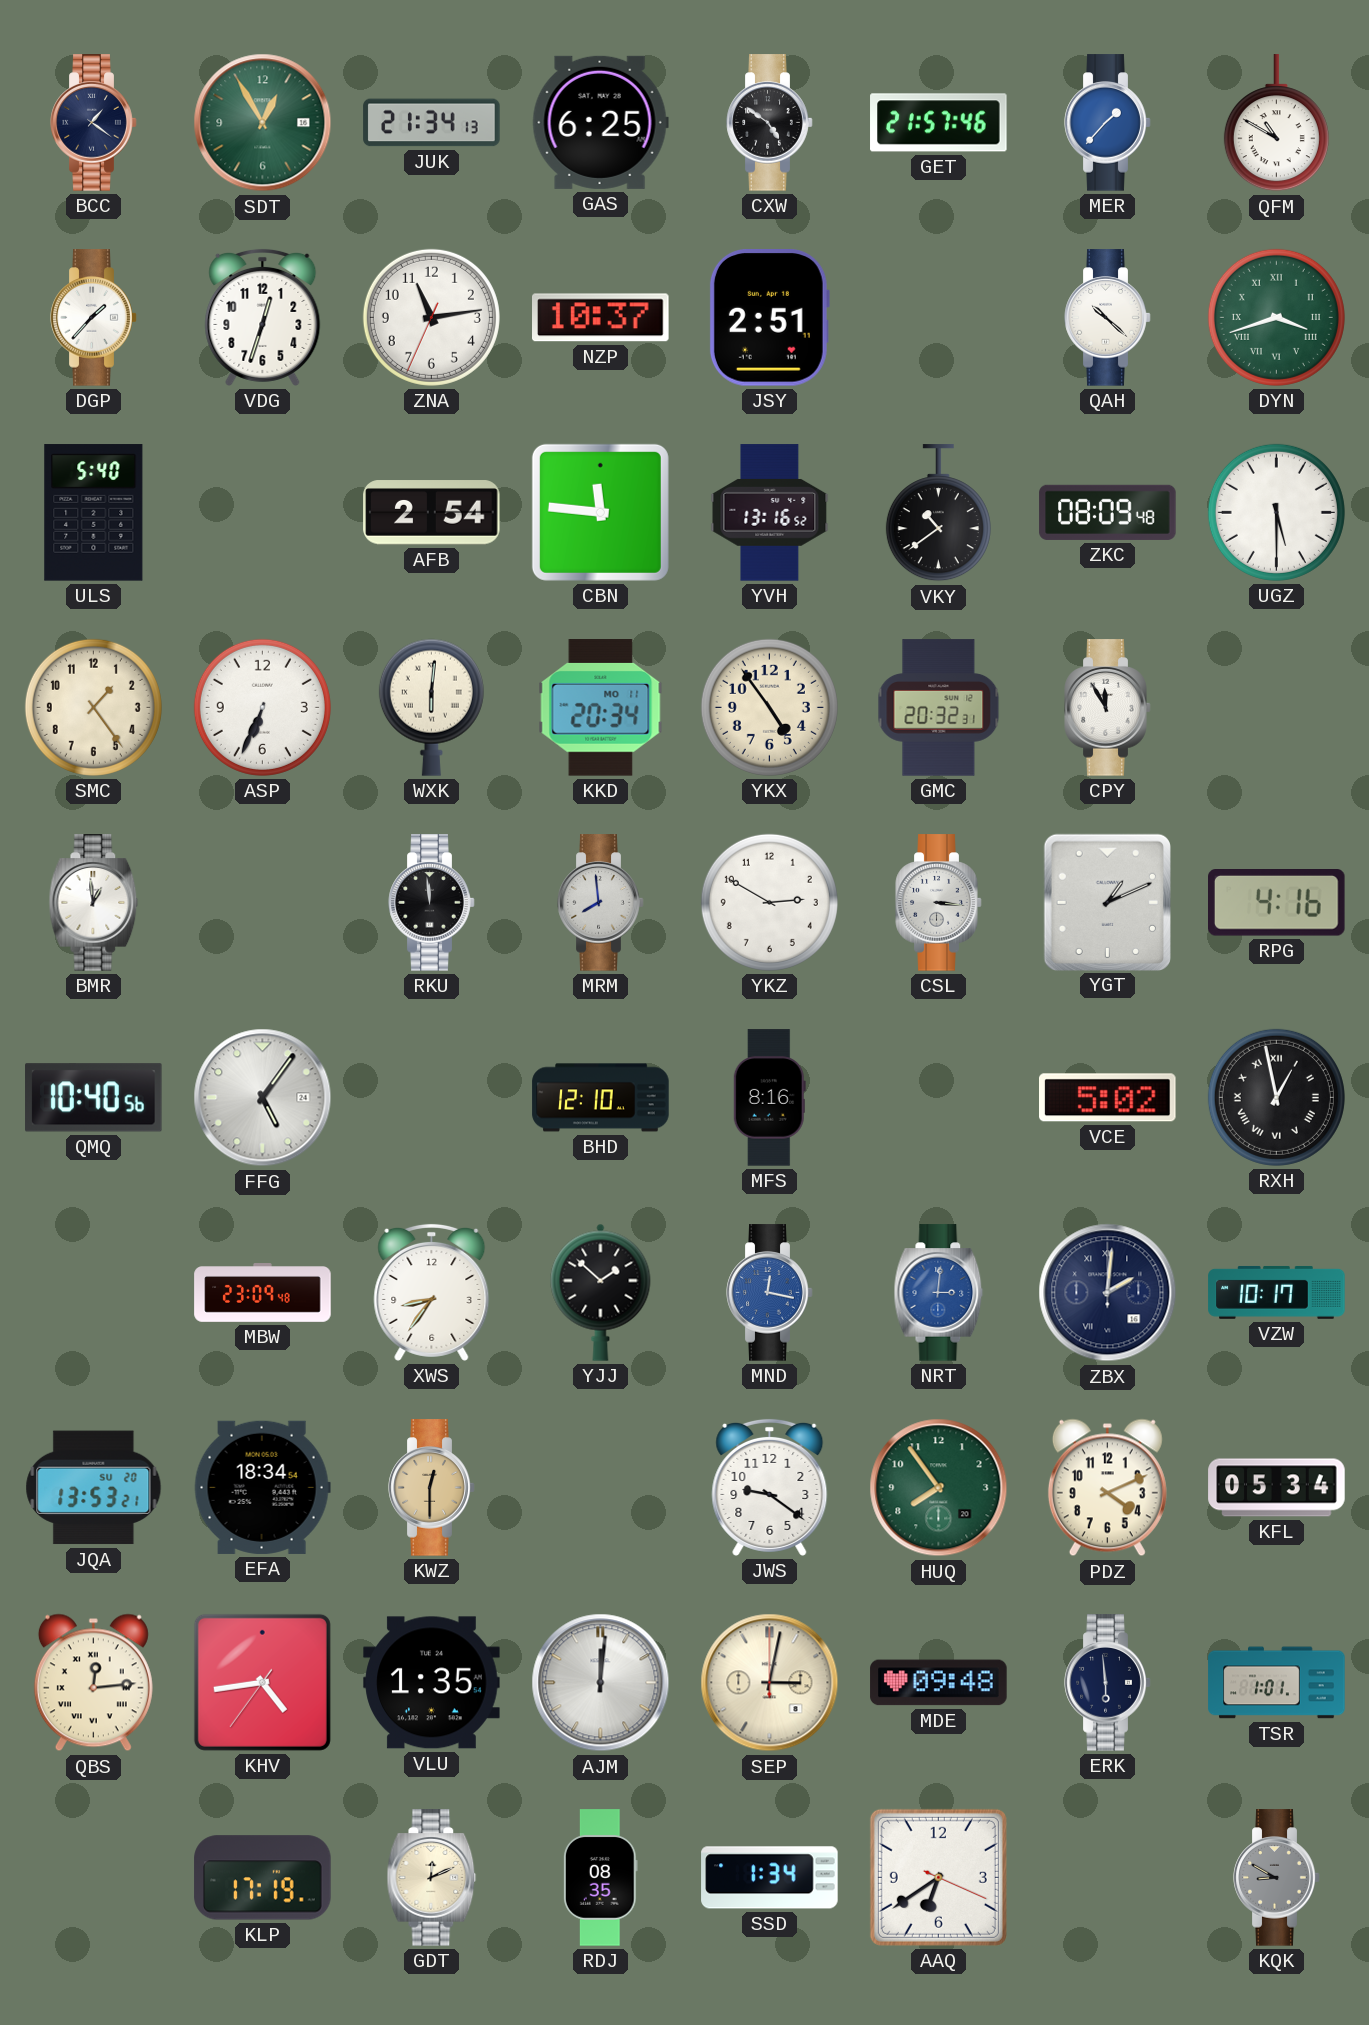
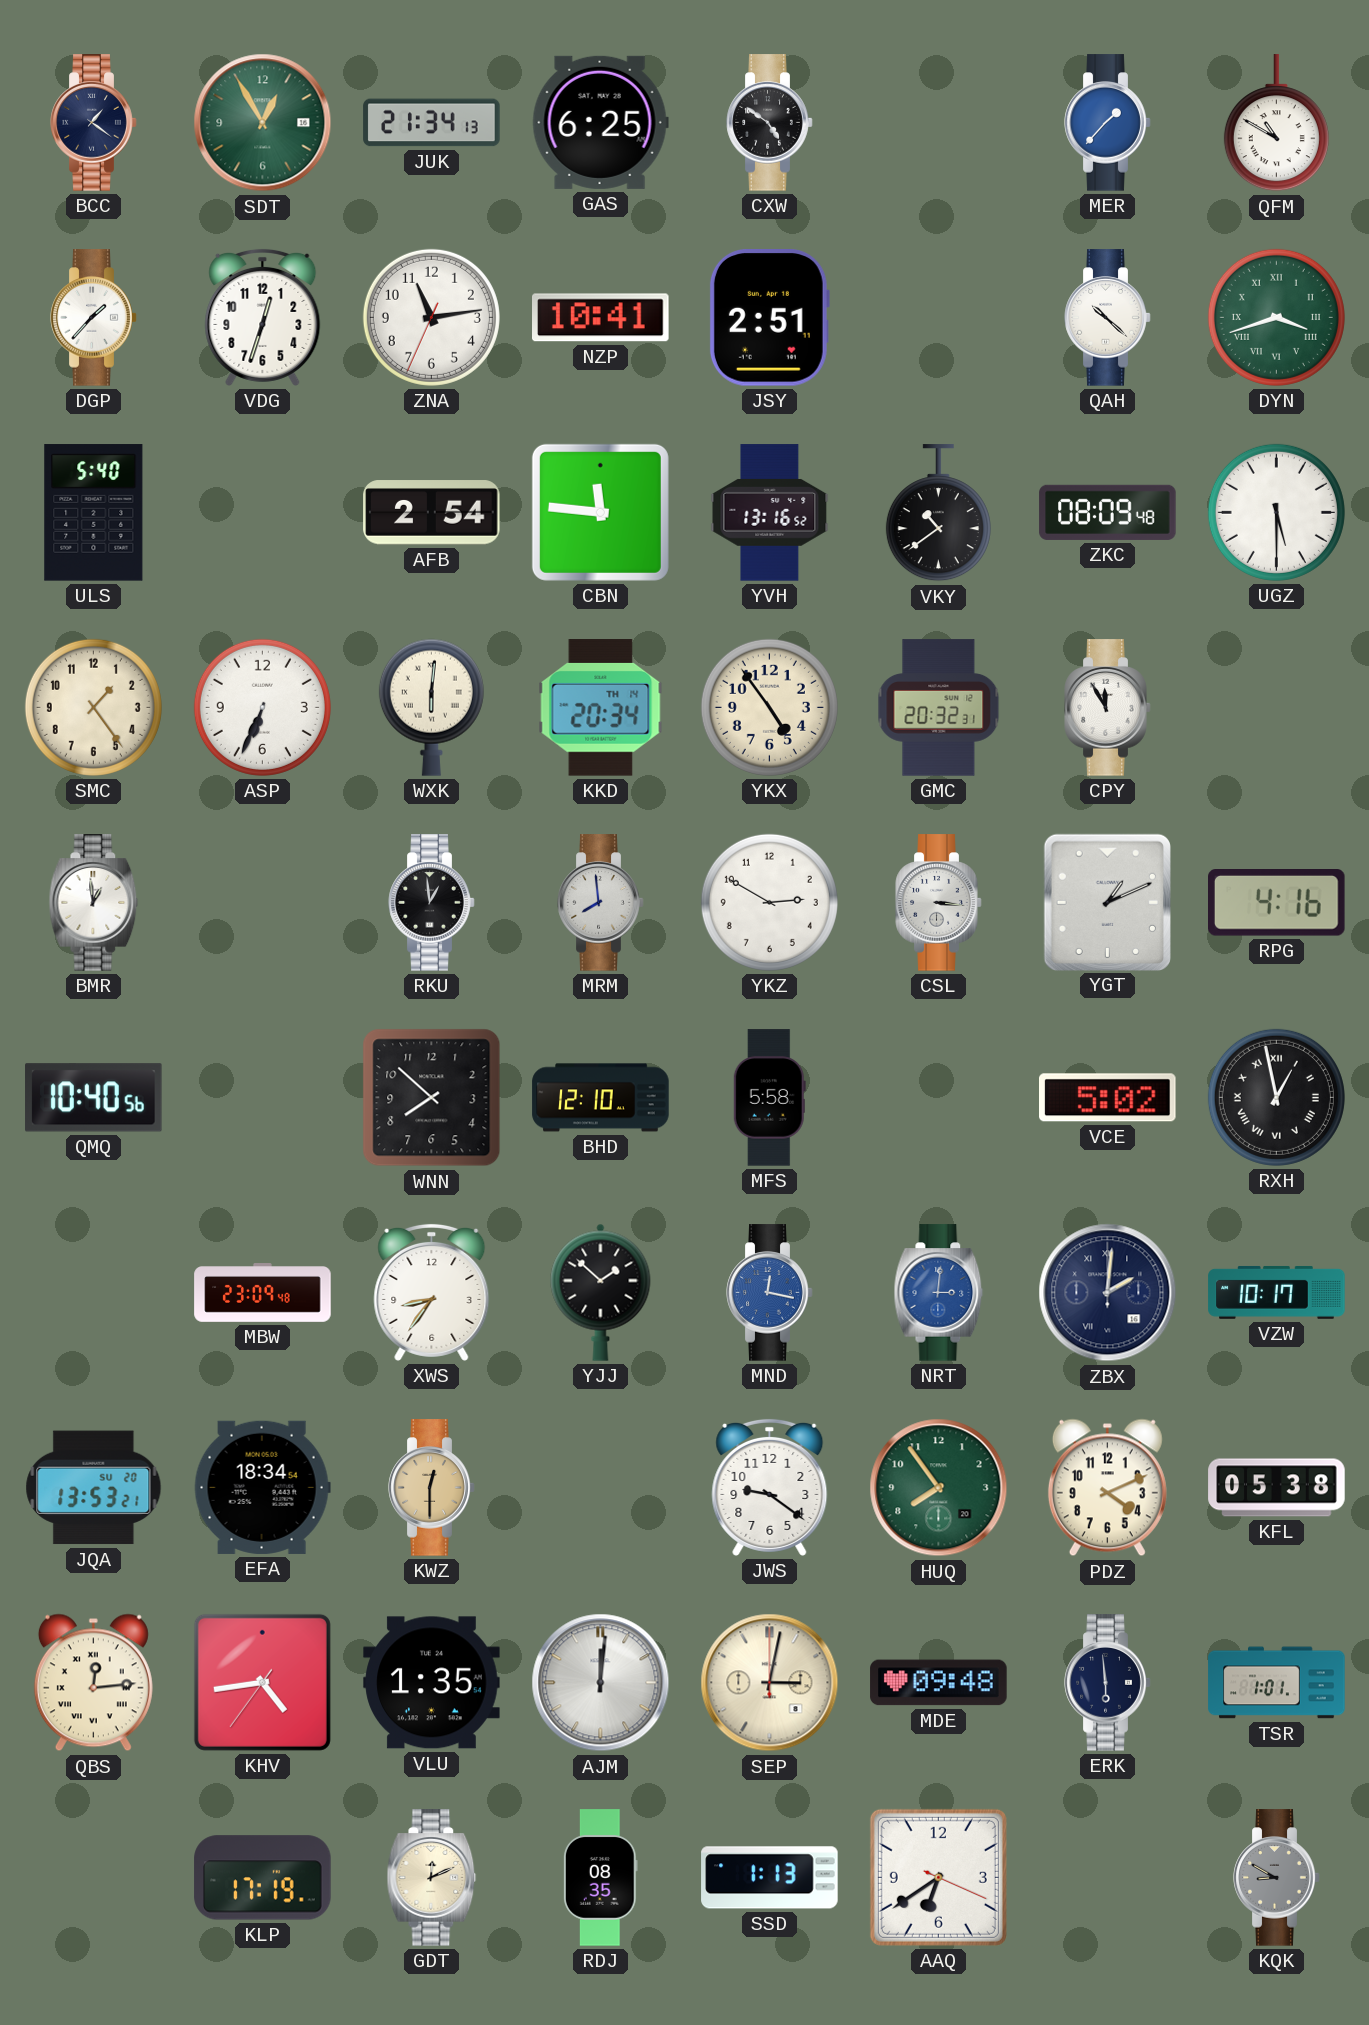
GET: 21:57 -> none (939, 123)
NZP: 10:37 -> 10:41 (601, 318)
KKD date: MO 11 -> TH 14 (601, 708)
RKU: 11:59 -> 12:59 (432, 903)
FFG: 5:06 -> none (263, 1098)
WNN: none -> 7:52 (432, 1098)
MFS: 8:16 -> 5:58 (769, 1098)
KFL: 05:34 -> 05:38 (1277, 1488)
SSD: 1:34 -> 1:13 (770, 1878)
